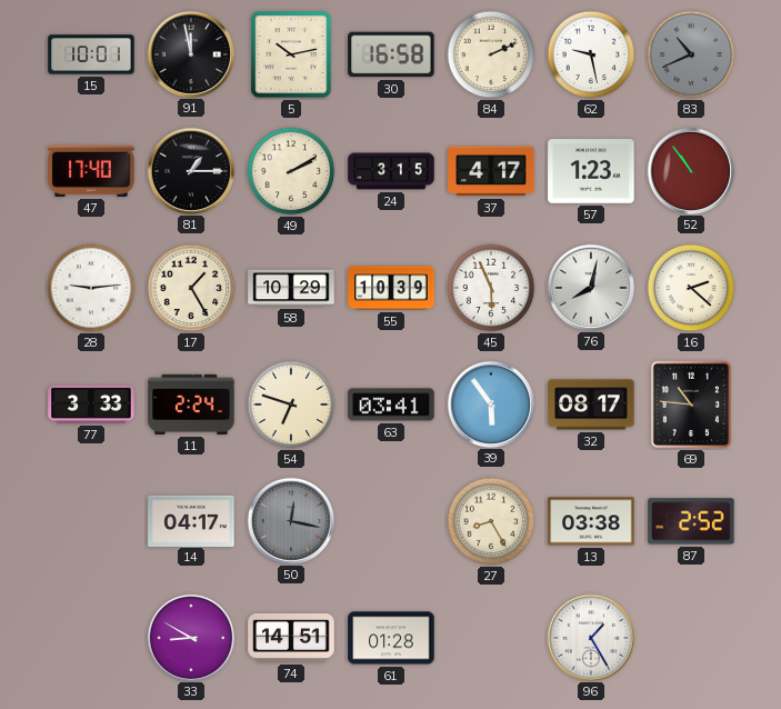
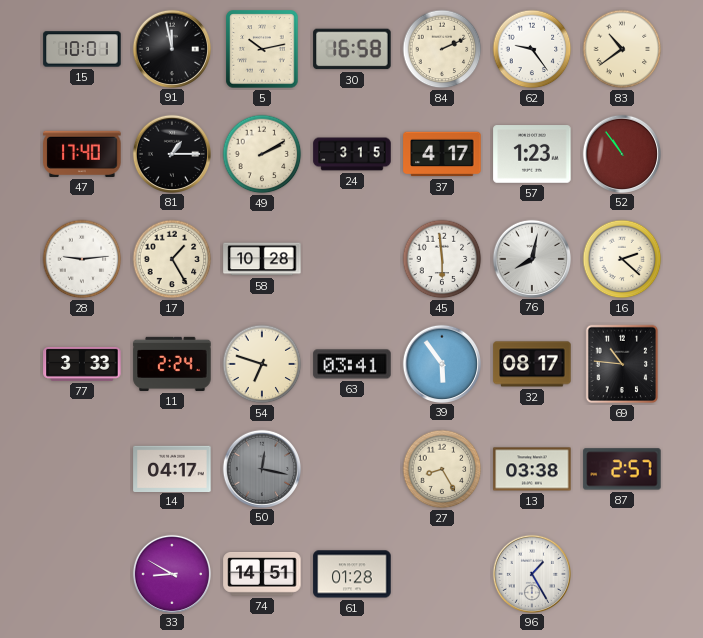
62: 9:28 -> 9:24 (532, 49)
83: 10:41 -> 10:39 (622, 49)
83 dial: grey -> cream (622, 49)
58: 10:29 -> 10:28 (262, 259)
55: 10:39 -> none (391, 288)
45: 5:56 -> 5:59 (442, 259)
87: 2:52 -> 2:57 (622, 469)
